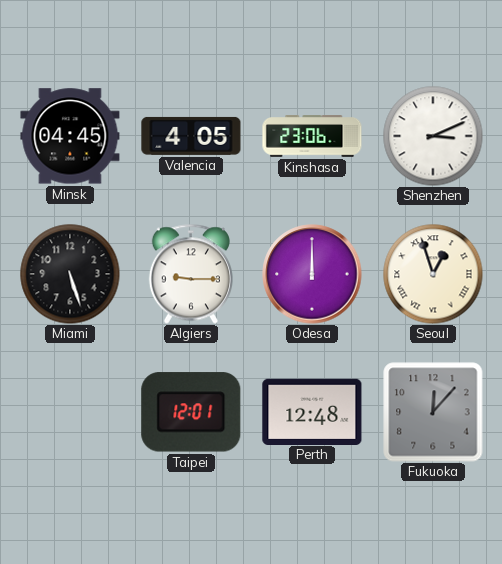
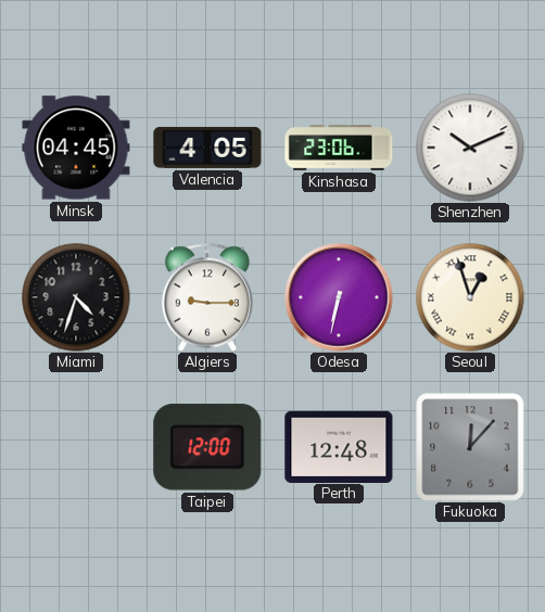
Shenzhen: 3:11 -> 10:11 (470, 148)
Miami: 5:27 -> 4:33 (76, 297)
Odesa: 12:00 -> 6:32 (339, 297)
Taipei: 12:01 -> 12:00 (207, 447)
